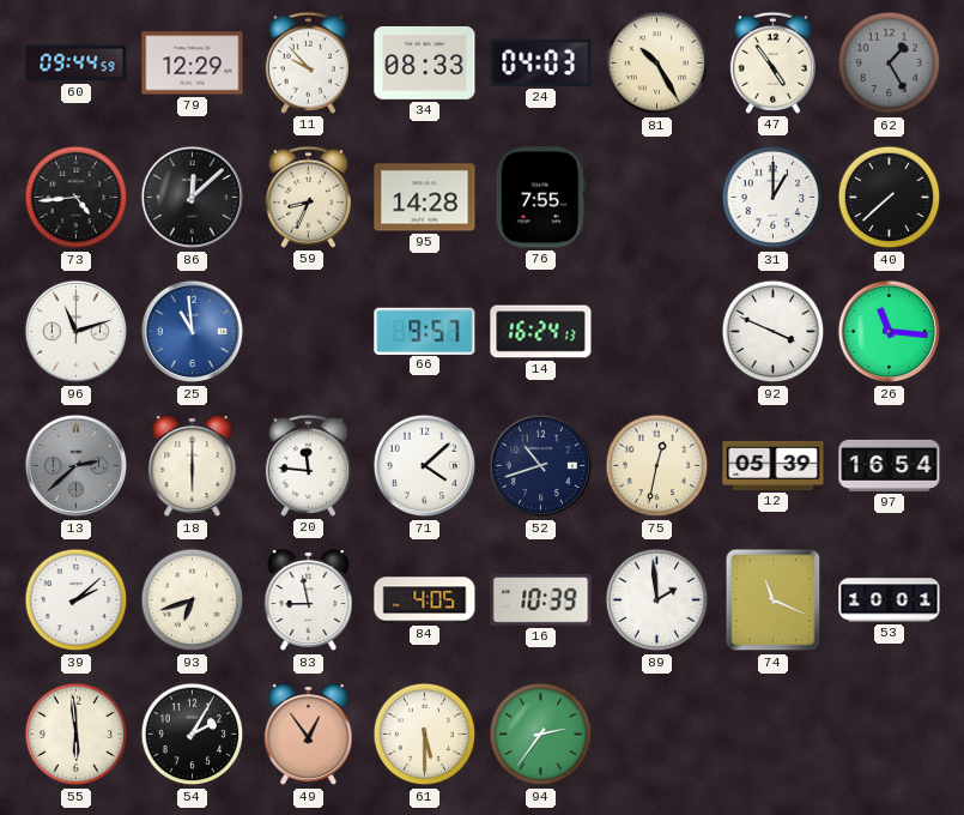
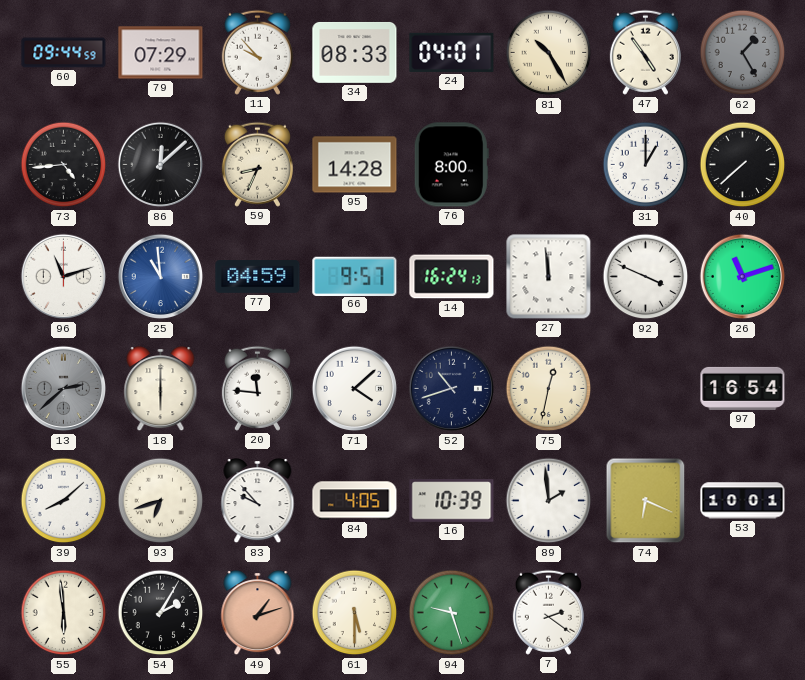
79: 12:29 -> 07:29 (161, 53)
24: 04:03 -> 04:01 (452, 52)
76: 7:55 -> 8:00 (451, 165)
77: none -> 04:59 (258, 277)
27: none -> 11:59 (549, 277)
26: 11:16 -> 11:12 (743, 277)
12: 05:39 -> none (774, 465)
39: 2:08 -> 8:08 (64, 501)
83: 8:58 -> 9:53 (258, 502)
74: 11:19 -> 6:19 (646, 501)
49: 12:54 -> 1:12 (258, 614)
94: 2:36 -> 9:27 (452, 613)
7: none -> 2:21 (548, 612)
